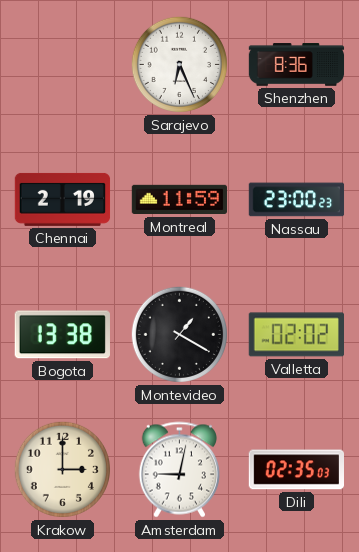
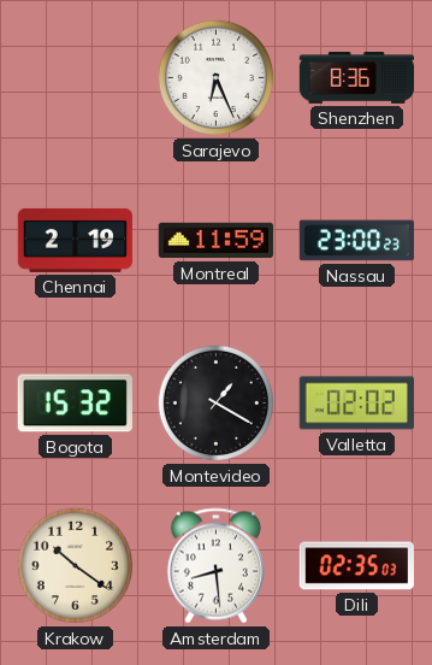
Bogota: 13:38 -> 15:32 (75, 404)
Krakow: 3:00 -> 10:21 (75, 565)
Amsterdam: 9:02 -> 8:29 (215, 566)
